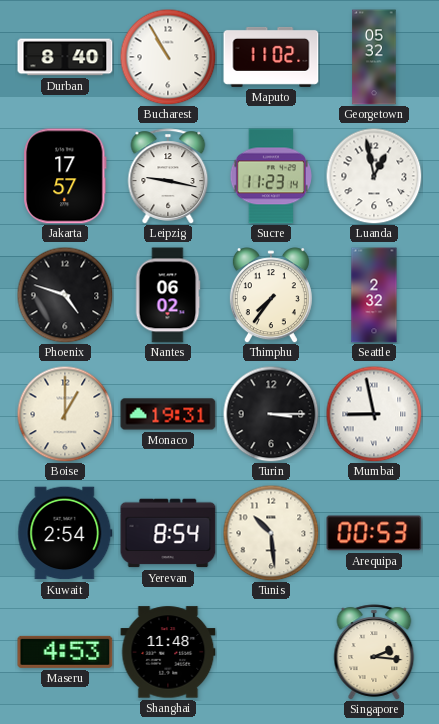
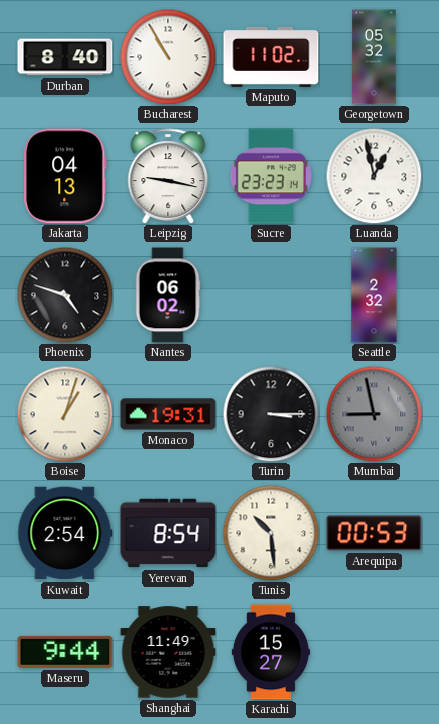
Jakarta: 17:57 -> 04:13 (65, 176)
Sucre: 11:23 -> 23:23 (271, 176)
Thimphu: 7:36 -> none (271, 295)
Boise: 1:00 -> 1:03 (65, 414)
Mumbai dial: white -> grey (374, 414)
Maseru: 4:53 -> 9:44 (65, 652)
Shanghai: 11:48 -> 11:49 (168, 652)
Karachi: none -> 15:27 (271, 652)
Singapore: 2:16 -> none (374, 652)
